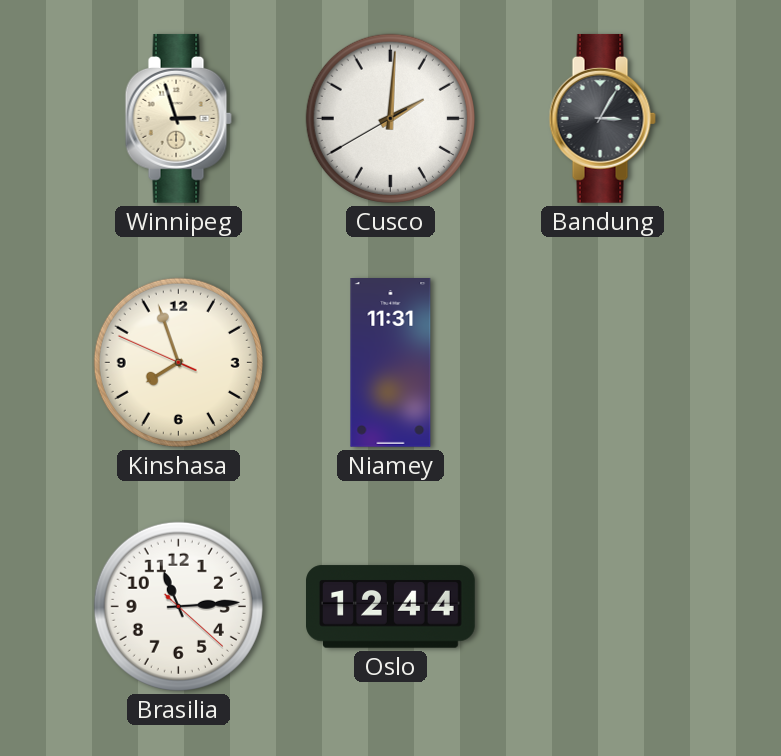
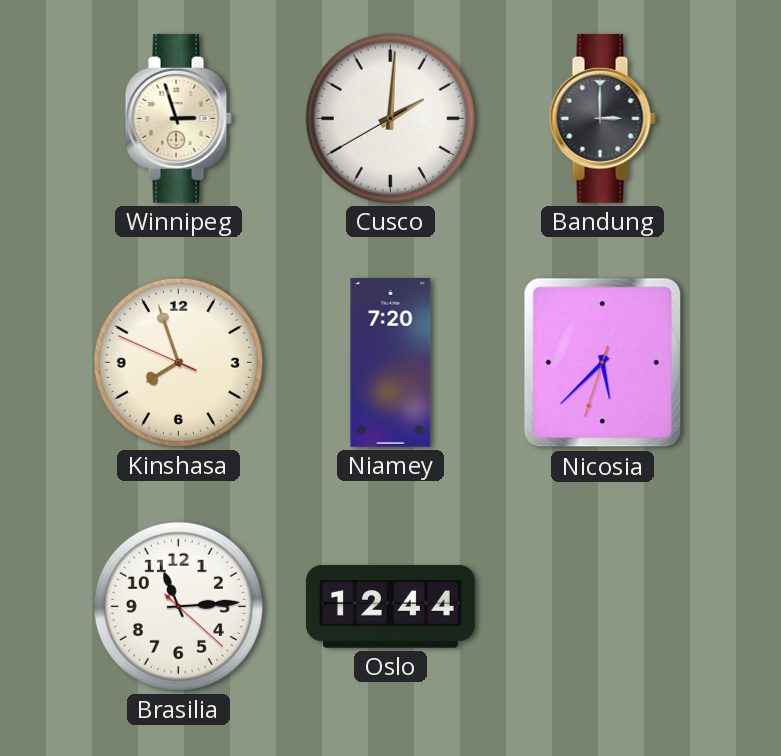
Bandung: 3:05 -> 3:00 (602, 118)
Niamey: 11:31 -> 7:20 (391, 363)
Nicosia: none -> 5:37 (603, 363)
